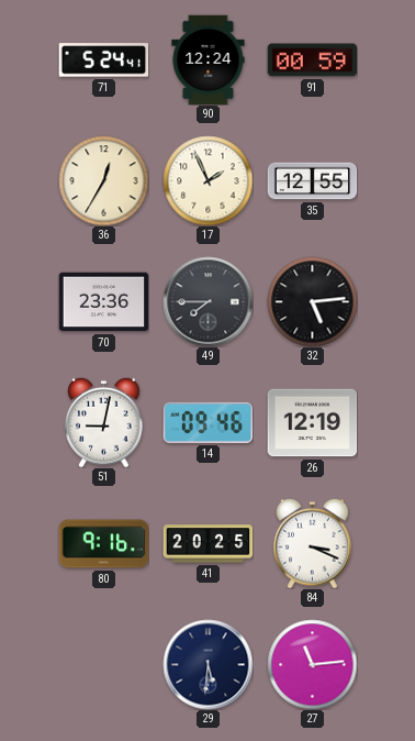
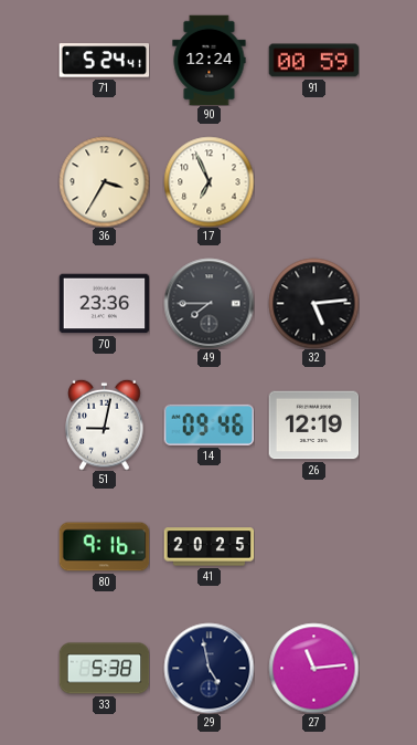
36: 12:35 -> 3:35 (104, 181)
17: 1:56 -> 6:56 (209, 181)
35: 12:55 -> none (312, 181)
84: 3:19 -> none (313, 543)
33: none -> 5:38 (104, 669)
29: 5:31 -> 4:58 (209, 668)
